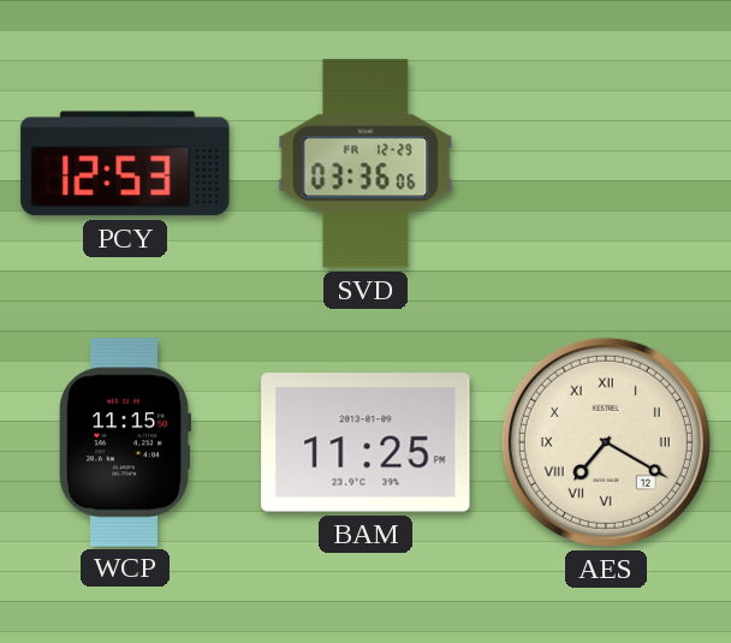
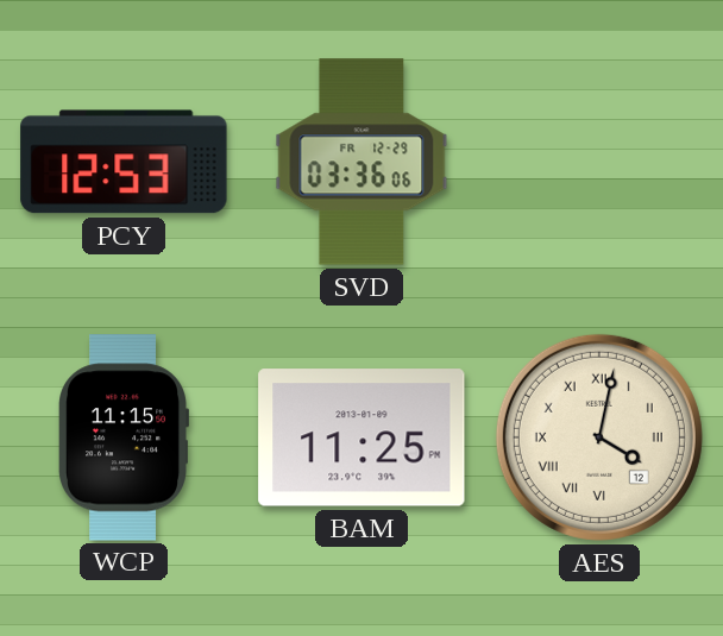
AES: 7:20 -> 4:02 (599, 437)
